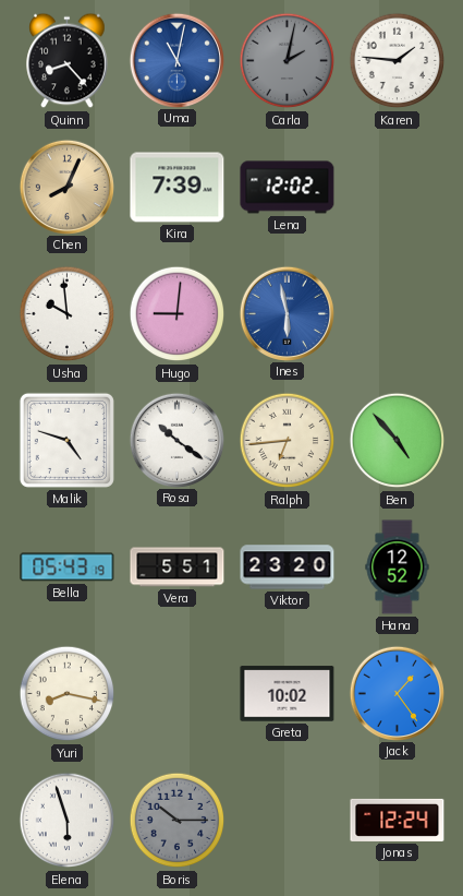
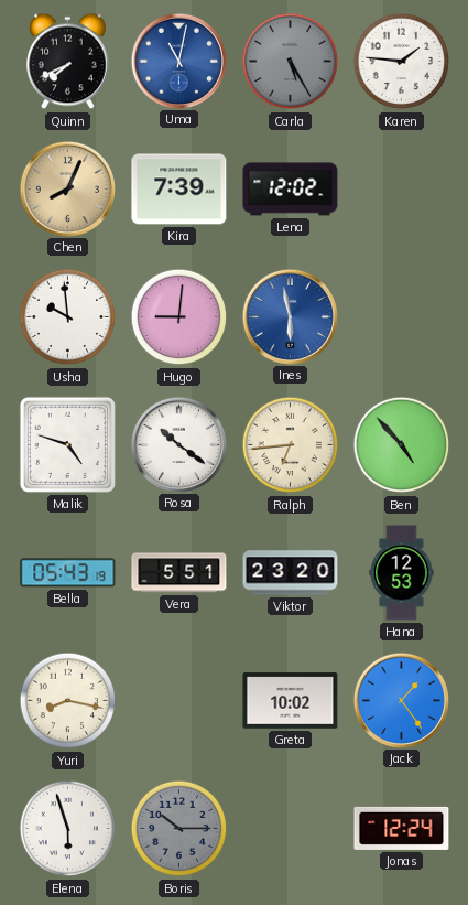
Quinn: 8:23 -> 7:41 (68, 62)
Carla: 2:02 -> 5:25 (291, 62)
Hana: 12:52 -> 12:53 (402, 573)
